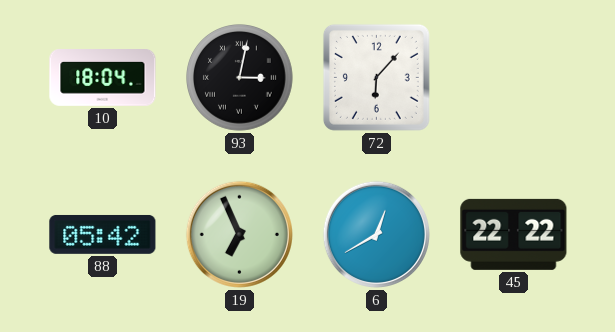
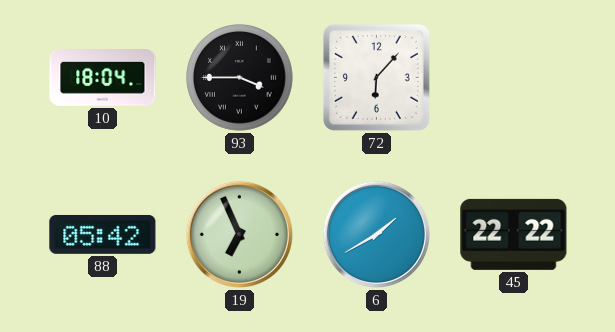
93: 3:02 -> 3:45 (240, 78)
6: 12:40 -> 1:40 (376, 234)
